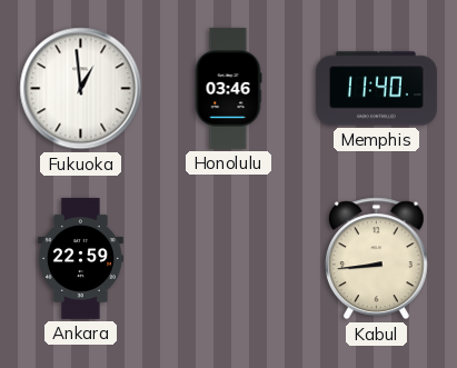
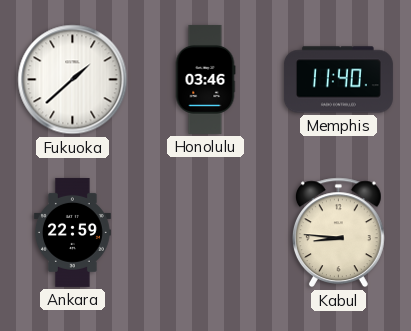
Fukuoka: 12:59 -> 1:38 (73, 80)
Kabul: 8:44 -> 8:46 (338, 233)
